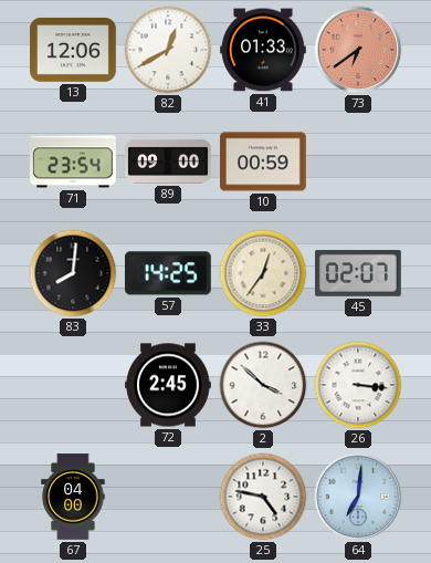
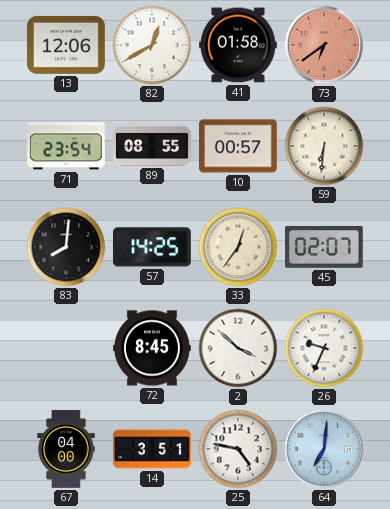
41: 01:33 -> 01:58 (239, 45)
89: 09:00 -> 08:55 (152, 146)
10: 00:59 -> 00:57 (239, 146)
59: none -> 6:31 (324, 146)
72: 2:45 -> 8:45 (153, 348)
26: 3:16 -> 9:34 (324, 348)
14: none -> 3:51 (152, 449)
